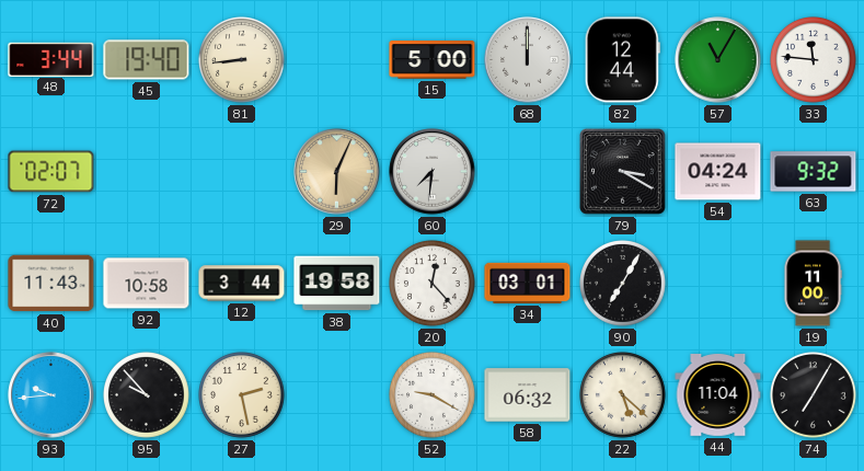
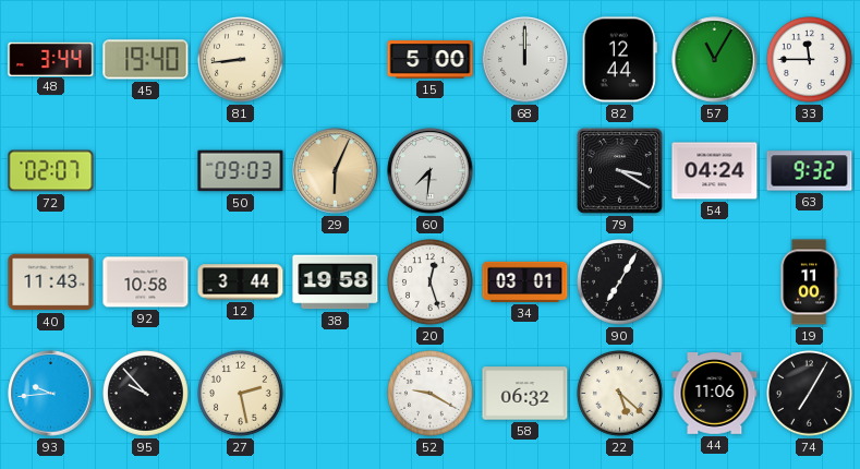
33: 11:46 -> 11:45 (810, 60)
50: none -> 09:03 (241, 171)
20: 12:23 -> 12:27 (431, 282)
44: 11:04 -> 11:06 (715, 394)
